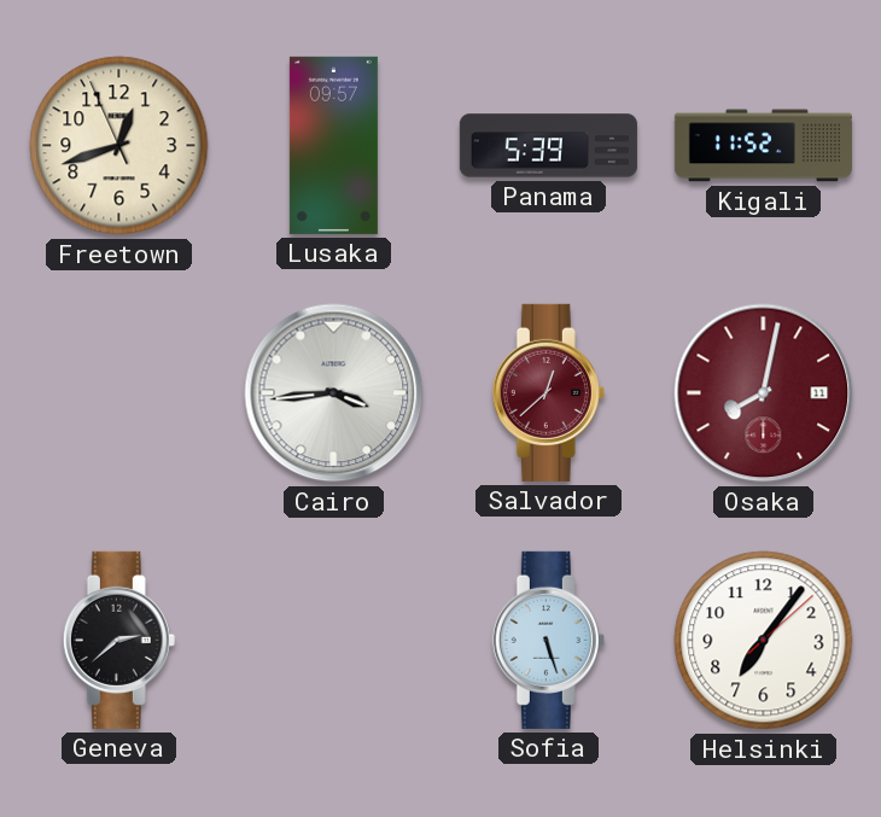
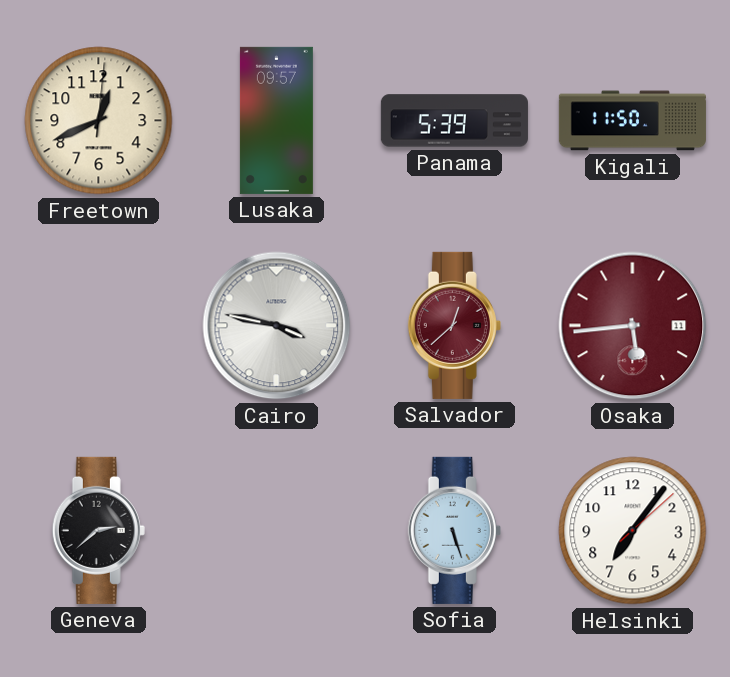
Freetown: 12:41:56 -> 12:41:01 (99, 121)
Kigali: 11:52 -> 11:50 (632, 121)
Cairo: 3:44 -> 3:47 (277, 326)
Osaka: 8:02 -> 5:44 (633, 326)
